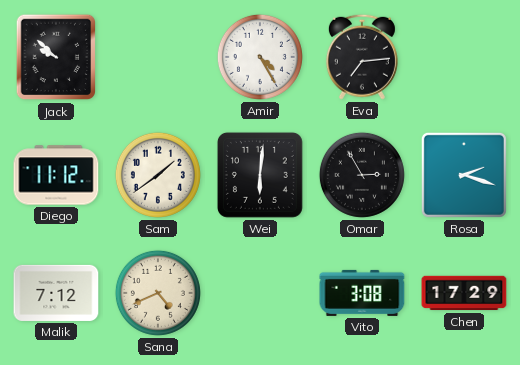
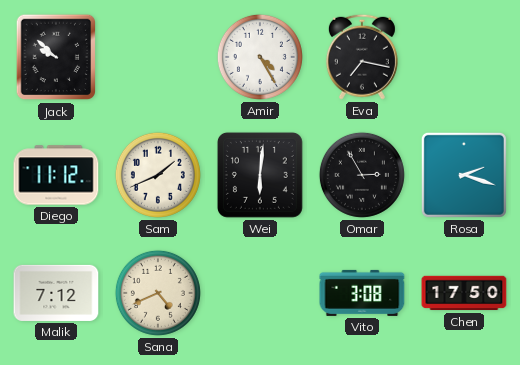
Eva: 7:14 -> 7:17 (362, 57)
Sam: 1:39 -> 1:41 (158, 175)
Chen: 17:29 -> 17:50 (464, 293)
